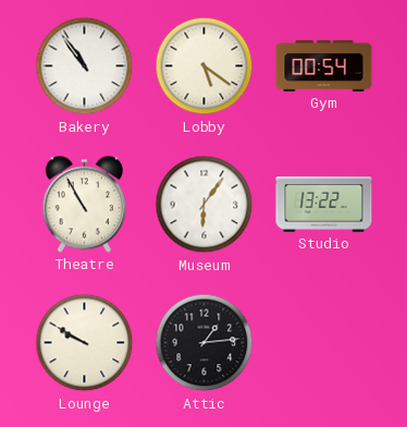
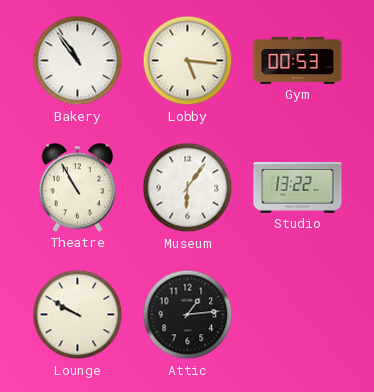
Lobby: 5:21 -> 5:16 (188, 61)
Gym: 00:54 -> 00:53 (298, 60)
